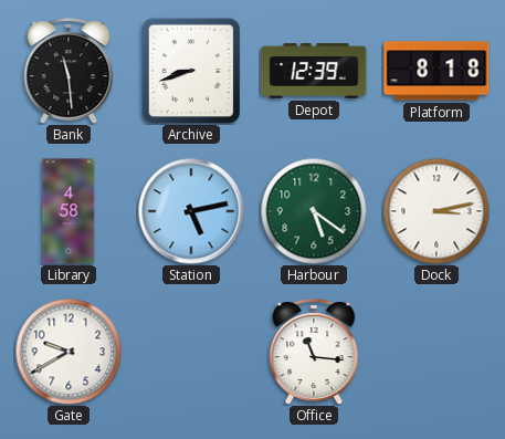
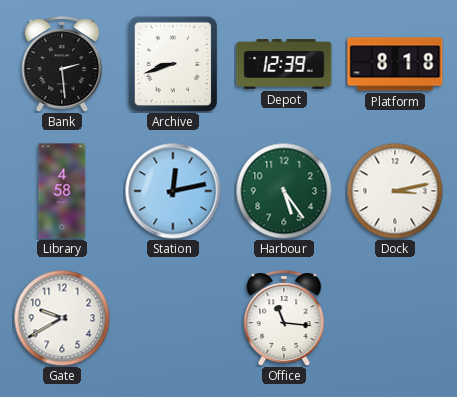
Bank: 11:29 -> 2:29 (62, 64)
Station: 5:13 -> 12:13 (173, 191)
Harbour: 5:21 -> 5:24 (284, 191)
